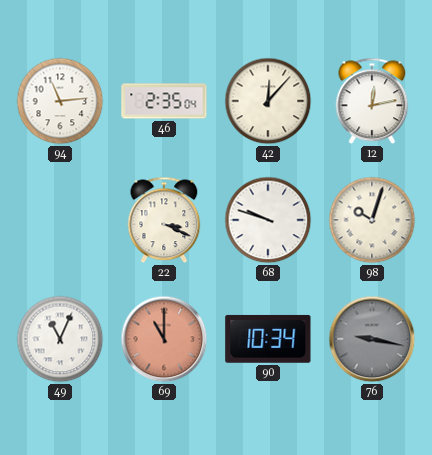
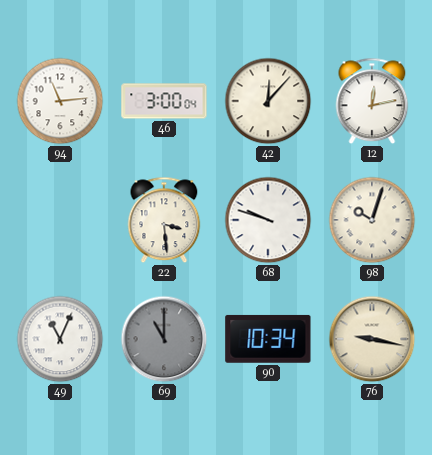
46: 2:35 -> 3:00 (164, 101)
22: 3:19 -> 3:29 (164, 220)
69 dial: salmon -> grey (164, 339)
76 dial: grey -> cream (372, 339)
